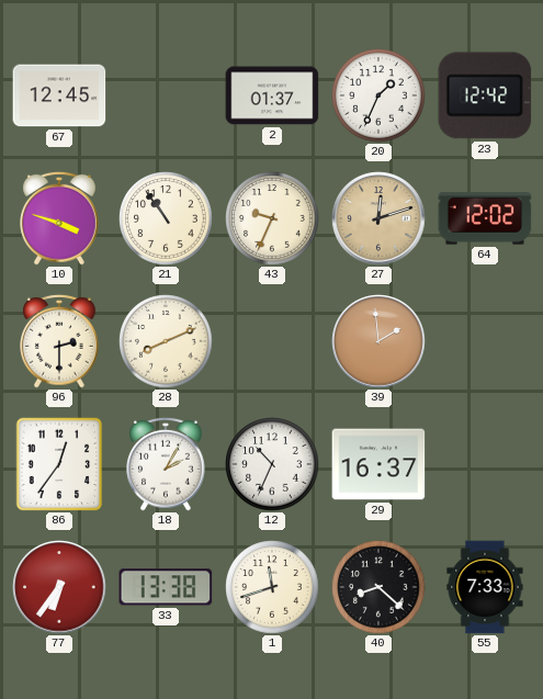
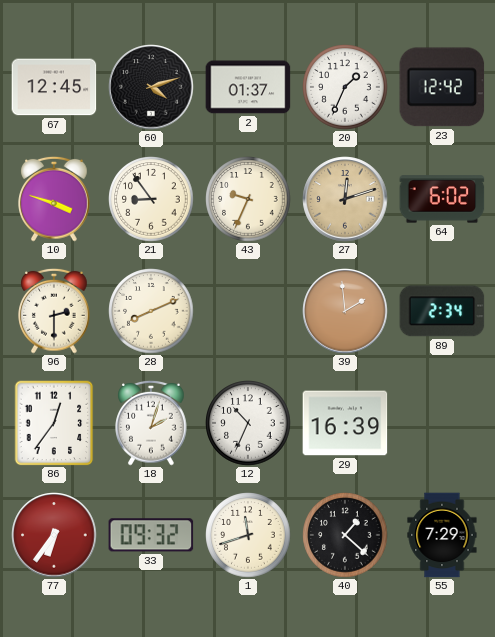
60: none -> 4:12 (151, 87)
21: 10:54 -> 8:54 (151, 199)
64: 12:02 -> 6:02 (442, 199)
89: none -> 2:34 (442, 311)
18: 2:05 -> 2:03 (151, 423)
29: 16:37 -> 16:39 (345, 423)
33: 13:38 -> 09:32 (151, 535)
40: 8:22 -> 1:22 (345, 535)
55: 7:33 -> 7:29 (442, 535)
